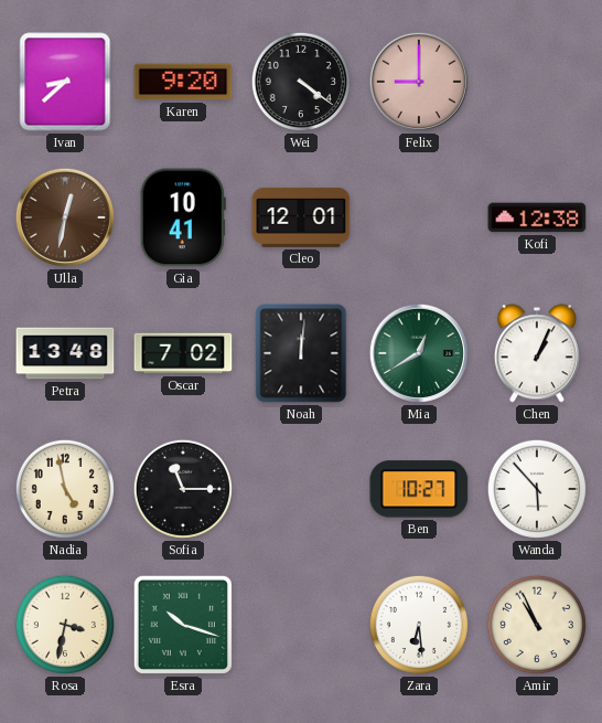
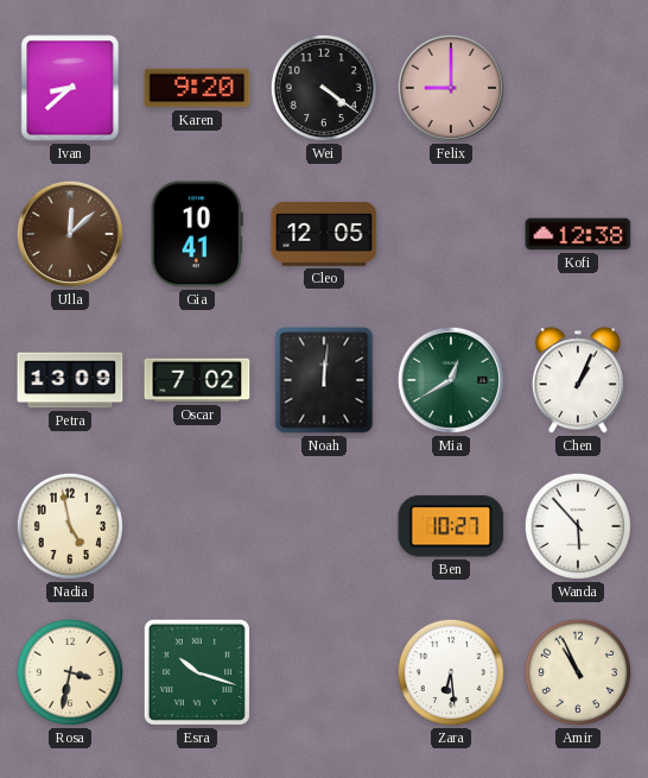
Ulla: 12:32 -> 12:08 (70, 234)
Cleo: 12:01 -> 12:05 (324, 235)
Petra: 13:48 -> 13:09 (70, 380)
Sofia: 11:15 -> none (183, 489)
